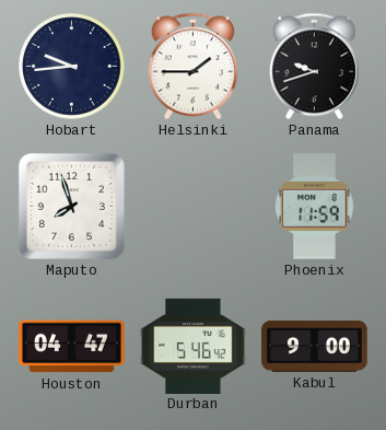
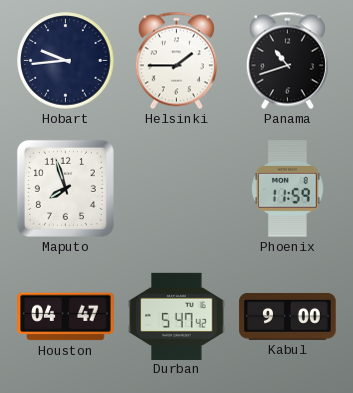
Panama: 9:42 -> 10:42 (287, 61)
Durban: 5:46 -> 5:47 (177, 316)
